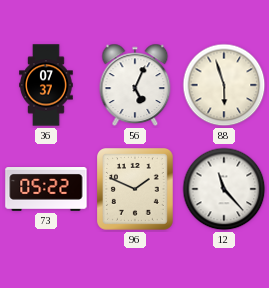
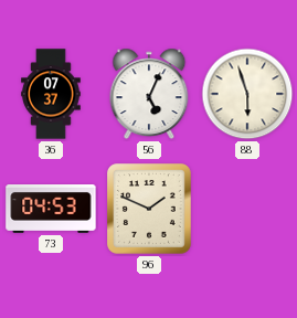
73: 05:22 -> 04:53 (51, 210)
12: 11:23 -> none (224, 189)
